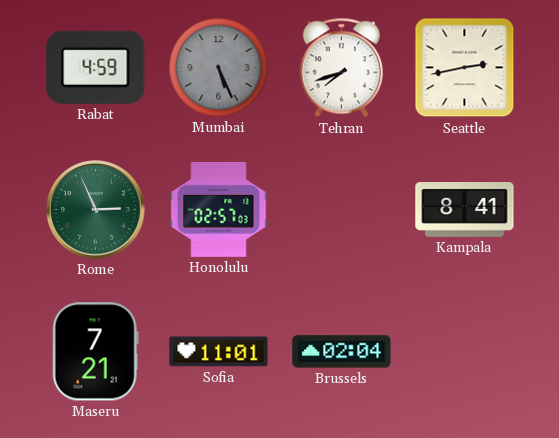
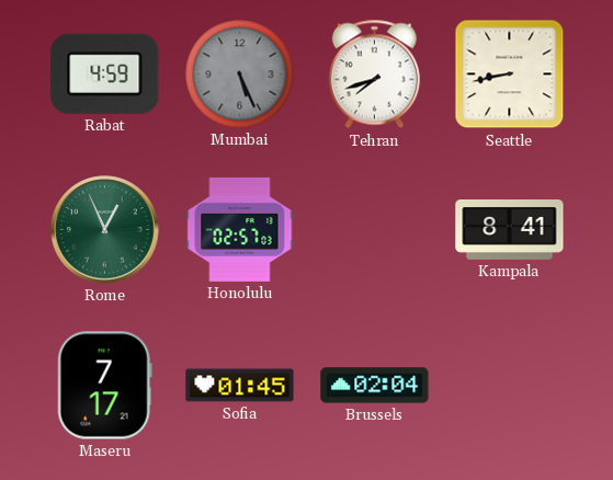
Seattle: 2:43 -> 8:43 (510, 75)
Rome: 2:56 -> 12:56 (105, 230)
Maseru: 7:21 -> 7:17 (104, 386)
Sofia: 11:01 -> 01:45 (240, 386)
